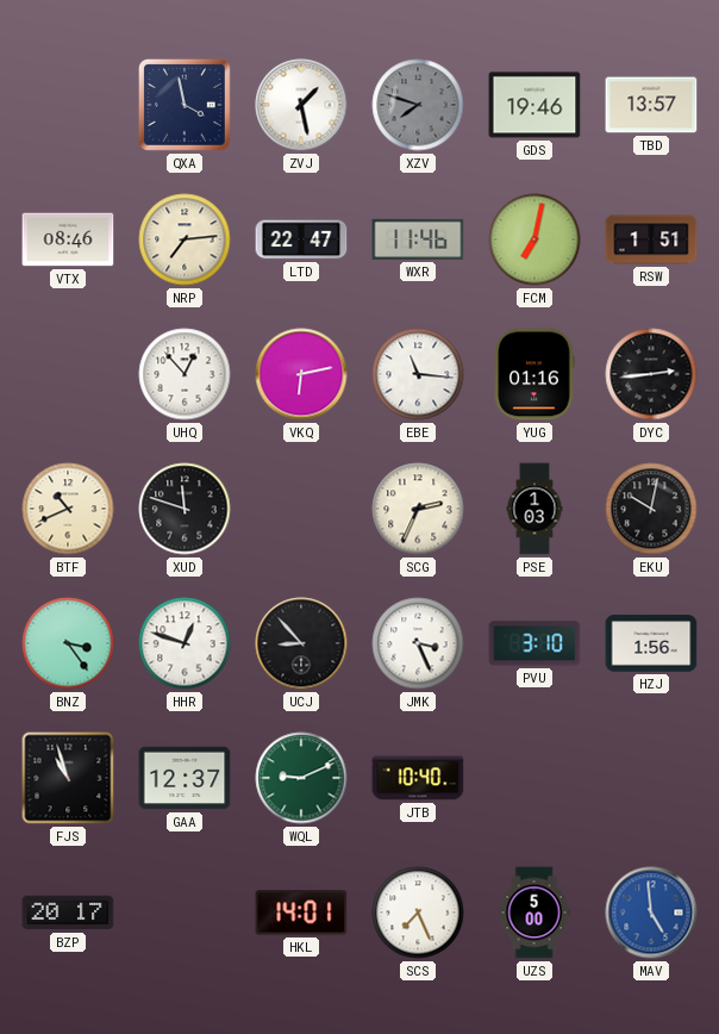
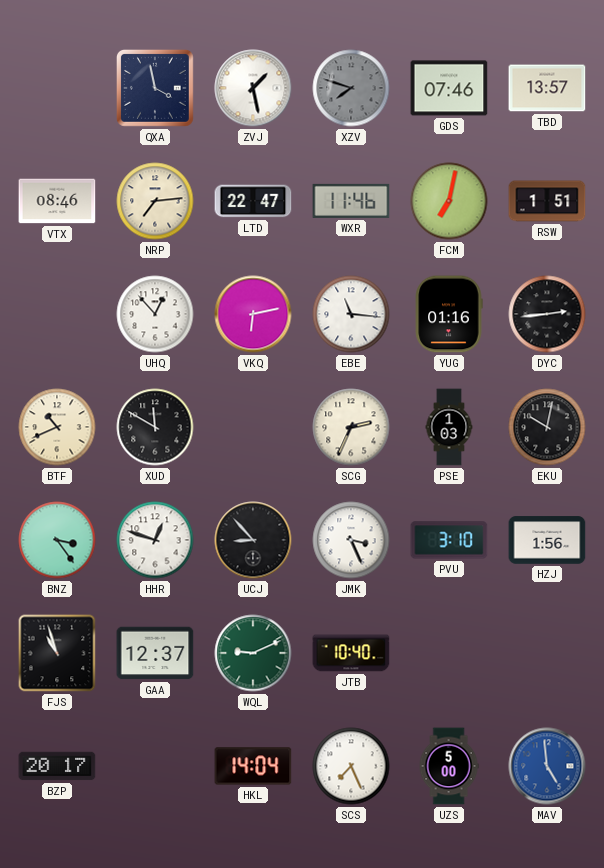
GDS: 19:46 -> 07:46 (449, 88)
XUD: 11:48 -> 11:50 (155, 427)
HKL: 14:01 -> 14:04 (253, 766)
